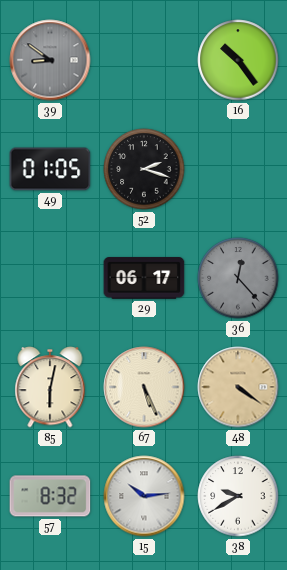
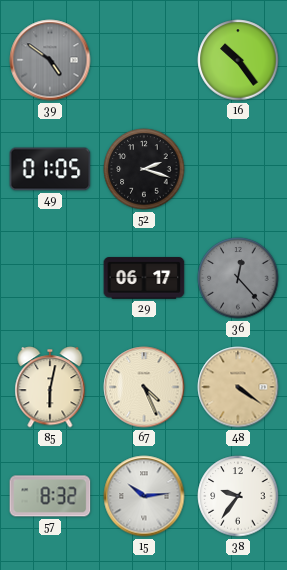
39: 8:51 -> 4:51 (50, 60)
67: 5:26 -> 4:26 (144, 387)
38: 9:40 -> 9:36 (238, 496)
